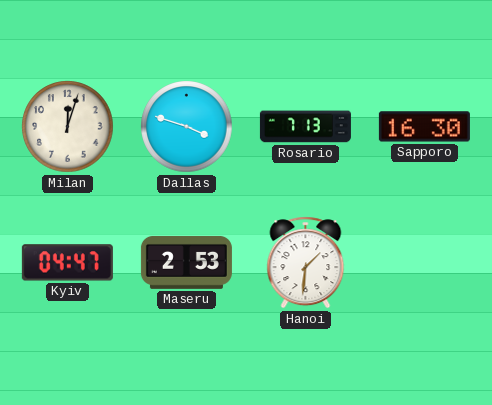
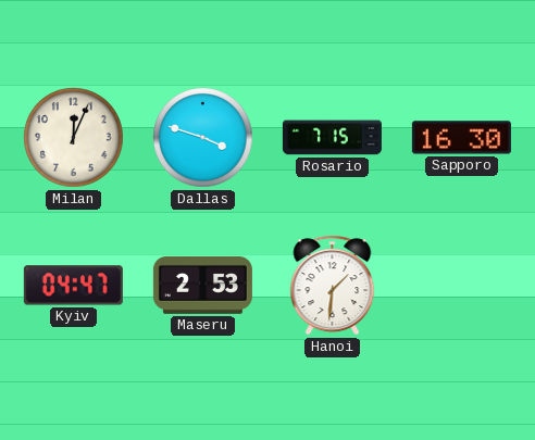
Milan: 12:03 -> 12:04 (74, 138)
Rosario: 7:13 -> 7:15 (332, 138)
